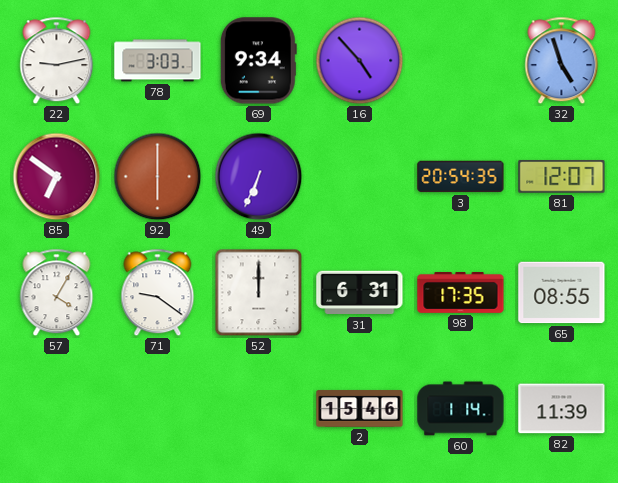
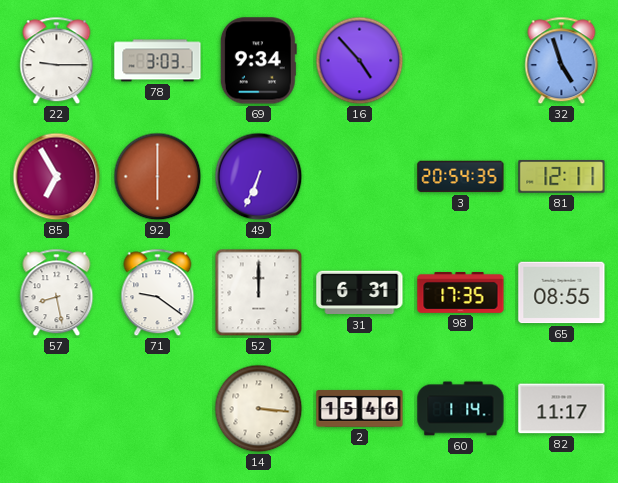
22: 9:13 -> 9:15 (57, 61)
85: 6:51 -> 6:55 (57, 177)
81: 12:07 -> 12:11 (562, 177)
57: 4:05 -> 8:28 (57, 293)
14: none -> 3:16 (259, 409)
82: 11:39 -> 11:17 (562, 409)
